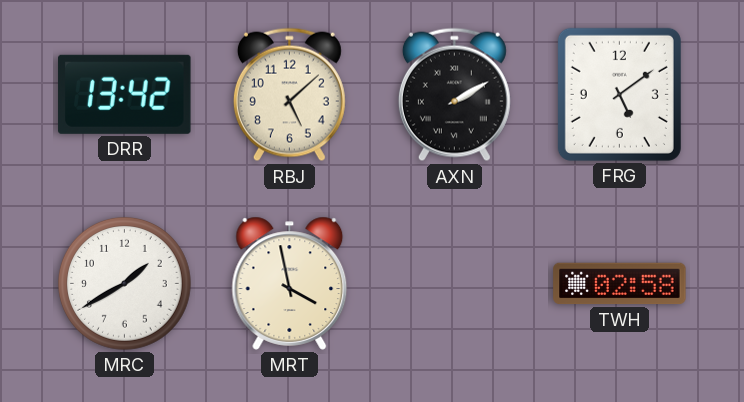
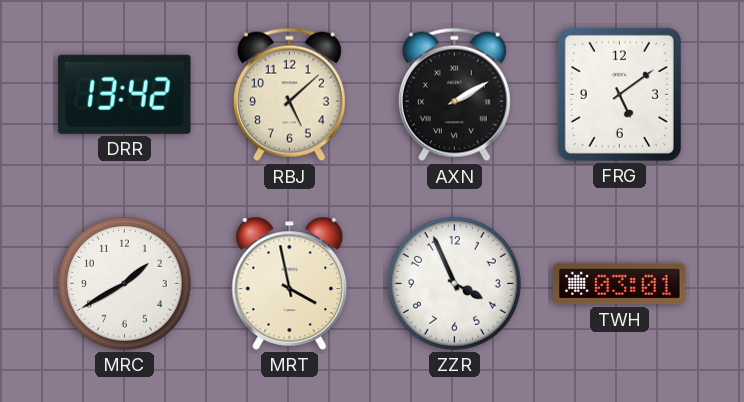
ZZR: none -> 3:56 (454, 283)
TWH: 02:58 -> 03:01 (620, 284)
